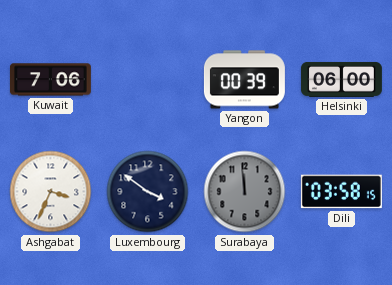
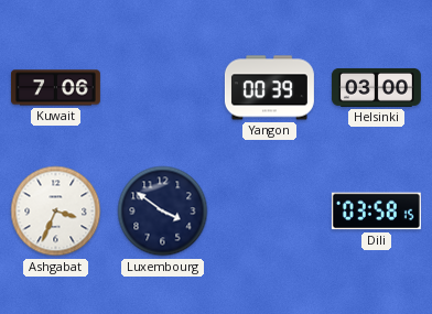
Helsinki: 06:00 -> 03:00 (376, 87)
Surabaya: 11:59 -> none (245, 192)
